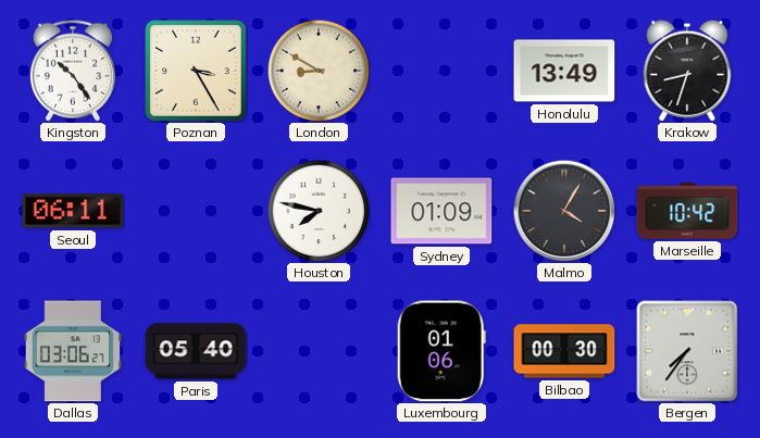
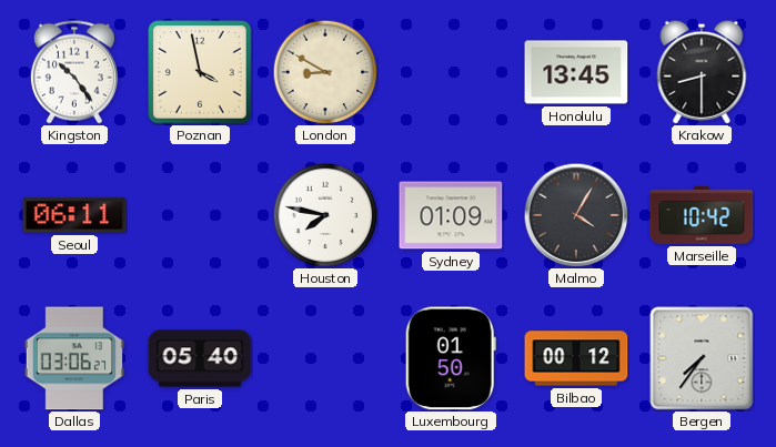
Poznan: 3:25 -> 3:58 (200, 72)
Honolulu: 13:49 -> 13:45 (576, 72)
Krakow: 8:33 -> 8:30 (702, 72)
Luxembourg: 01:06 -> 01:50 (451, 358)
Bilbao: 00:30 -> 00:12 (576, 358)
